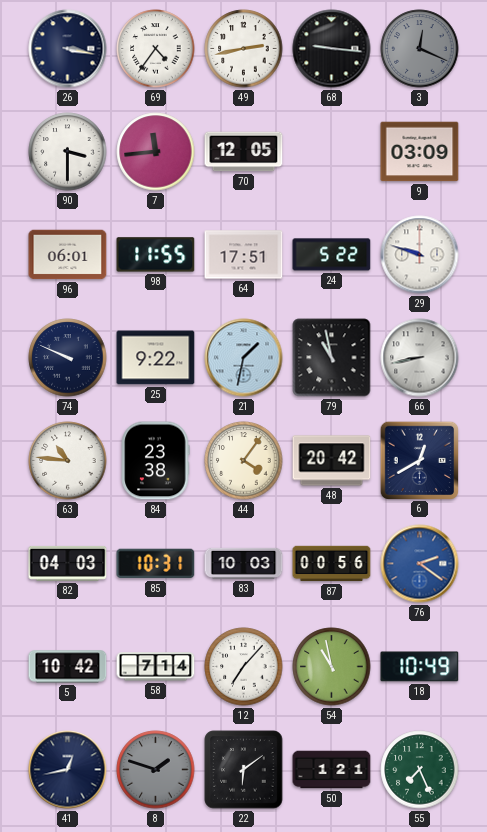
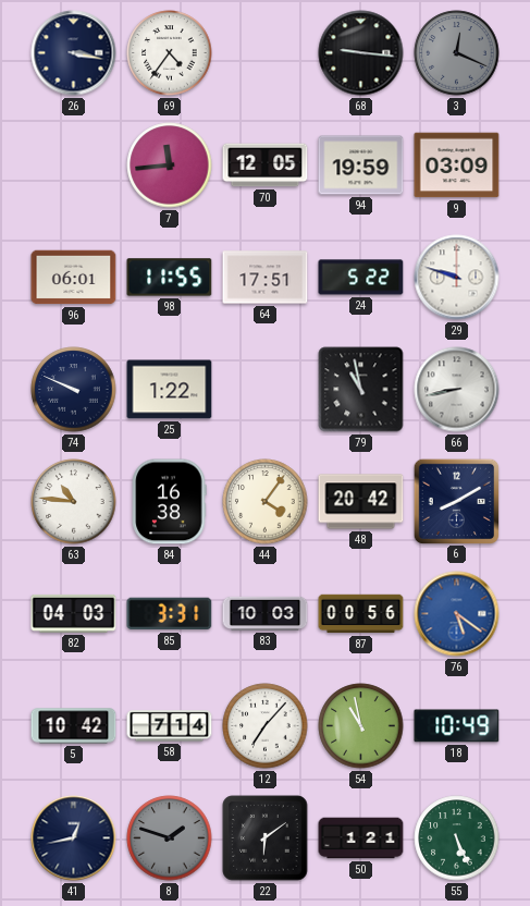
49: 2:43 -> none (244, 49)
90: 3:30 -> none (68, 152)
94: none -> 19:59 (361, 166)
25: 9:22 -> 1:22 (170, 390)
21: 1:32 -> none (244, 358)
84: 23:38 -> 16:38 (169, 502)
6: 12:40 -> 8:10 (456, 501)
85: 10:31 -> 3:31 (170, 614)
76: 2:21 -> 5:21 (457, 614)
55: 7:26 -> 5:26 (457, 838)
